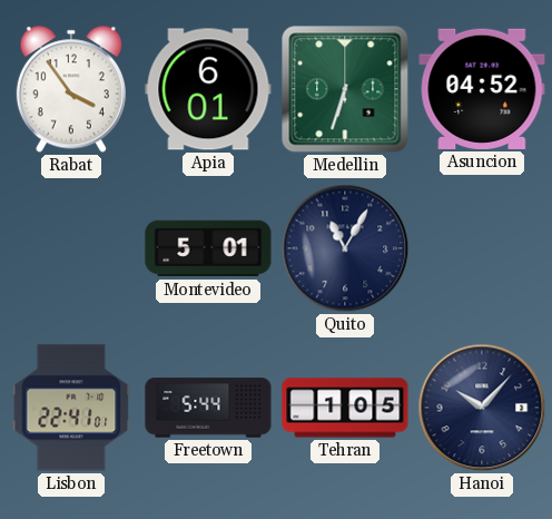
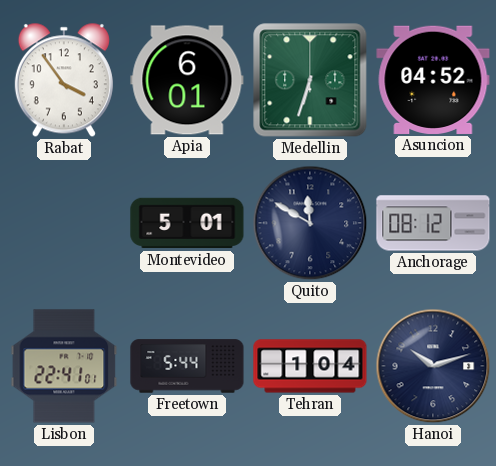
Quito: 11:05 -> 11:50 (310, 223)
Anchorage: none -> 08:12 (433, 223)
Tehran: 1:05 -> 1:04 (310, 366)
Hanoi: 10:07 -> 10:12 (433, 366)
